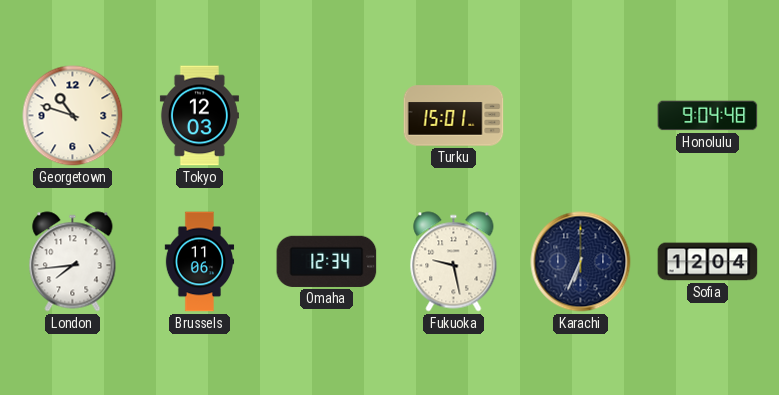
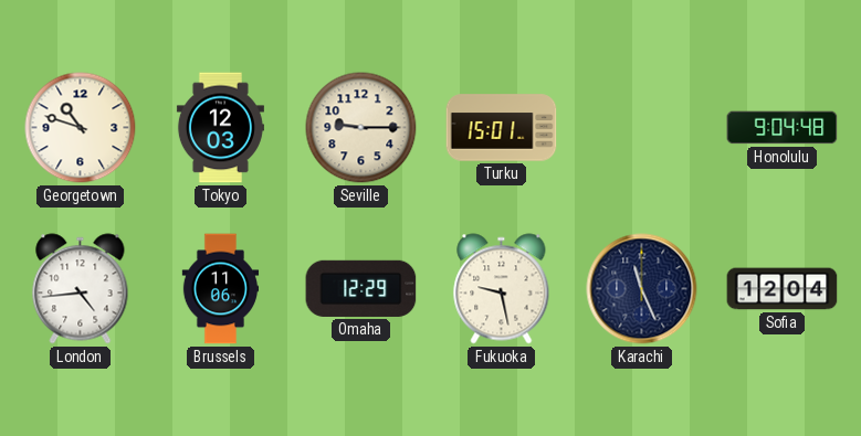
Seville: none -> 9:15 (361, 128)
London: 7:44 -> 4:44 (81, 289)
Omaha: 12:34 -> 12:29 (361, 288)
Karachi: 6:34 -> 11:26 (642, 289)
